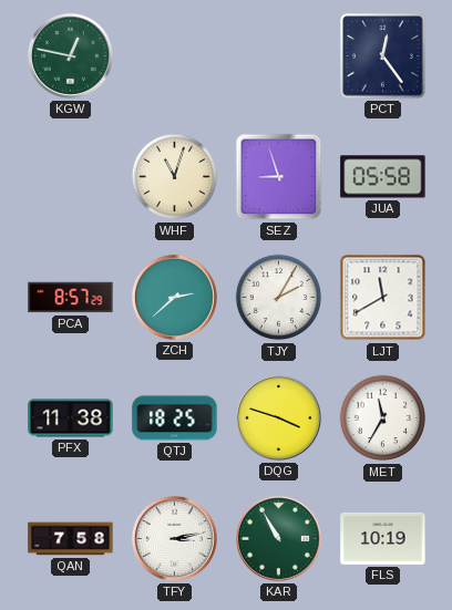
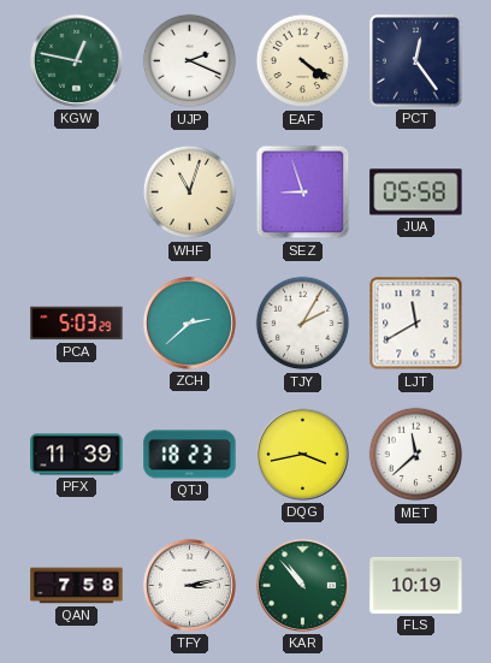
UJP: none -> 2:19 (190, 61)
EAF: none -> 4:21 (303, 61)
PCA: 8:57 -> 5:03 (77, 324)
PFX: 11:38 -> 11:39 (77, 455)
QTJ: 18:25 -> 18:23 (190, 455)
DQG: 3:48 -> 3:43 (302, 454)
MET: 11:35 -> 11:38 (416, 455)
KAR: 10:55 -> 10:53 (302, 585)
